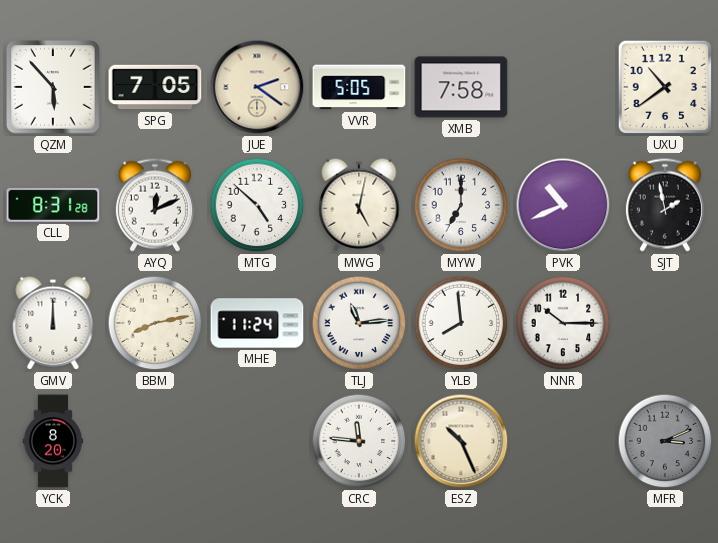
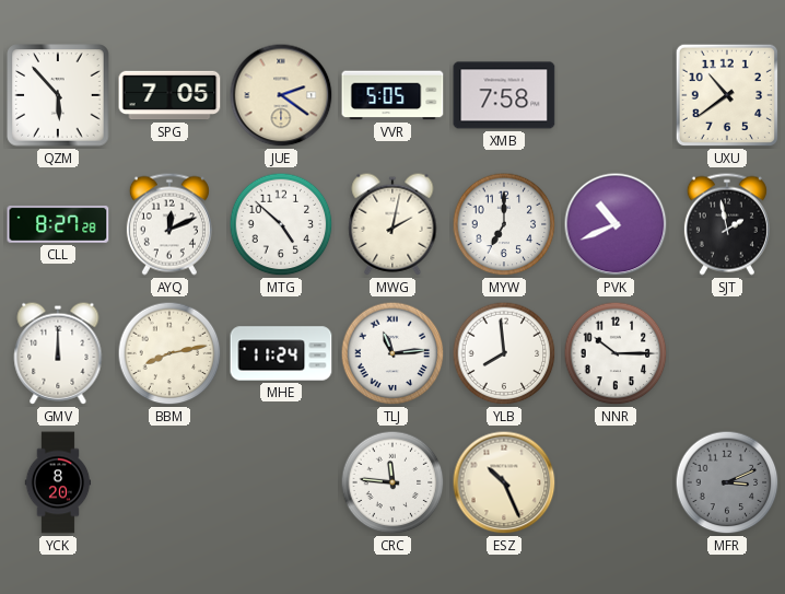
CLL: 8:31 -> 8:27 (58, 224)
MWG: 5:02 -> 2:02 (392, 224)
